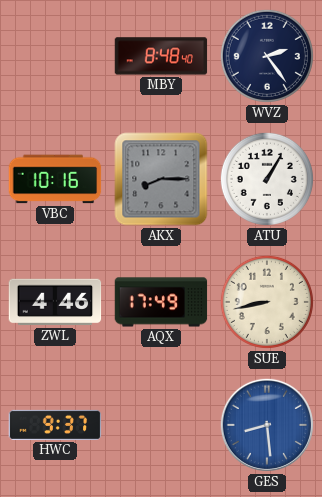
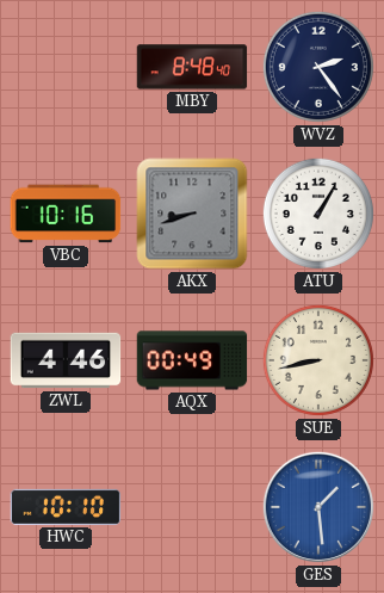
AKX: 8:15 -> 8:42 (192, 214)
AQX: 17:49 -> 00:49 (192, 360)
HWC: 9:37 -> 10:10 (66, 507)
GES: 8:29 -> 1:29 (318, 507)
